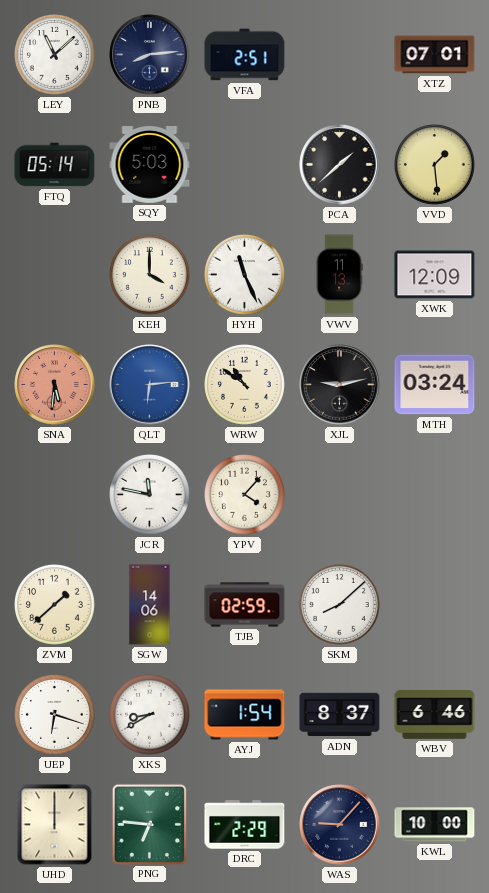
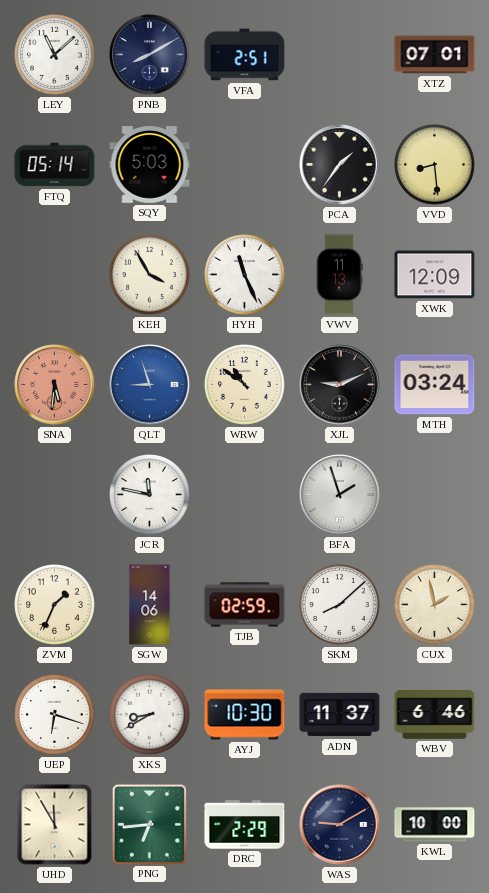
PNB: 8:14 -> 8:10 (150, 55)
PCA: 1:38 -> 1:36 (340, 165)
VVD: 1:29 -> 8:29 (435, 165)
KEH: 4:00 -> 3:55 (150, 275)
QLT: 6:14 -> 8:57 (150, 385)
XJL: 9:13 -> 9:11 (340, 385)
YPV: 4:07 -> none (245, 495)
BFA: none -> 1:57 (340, 495)
ZVM: 1:38 -> 1:34 (55, 605)
CUX: none -> 1:58 (435, 605)
AYJ: 1:54 -> 10:30 (245, 715)
ADN: 8:37 -> 11:37 (340, 715)
UHD: 12:00 -> 11:55 (55, 825)
PNG: 6:46 -> 6:44 (149, 824)
WAS: 9:07 -> 9:10 (340, 825)
